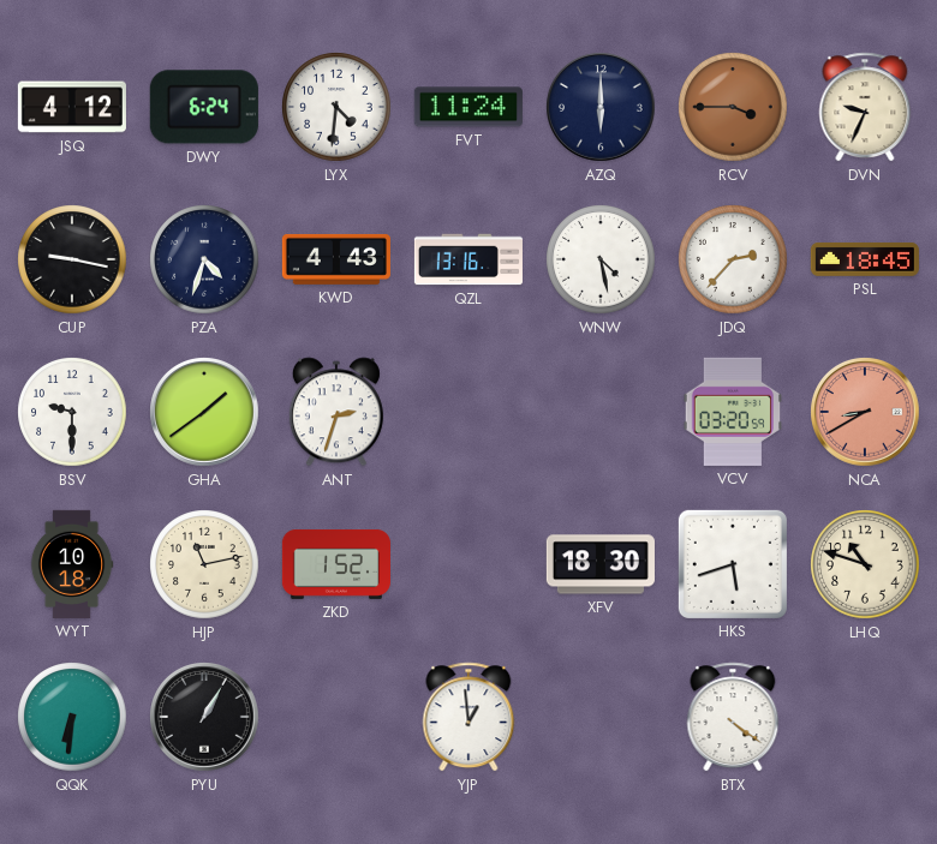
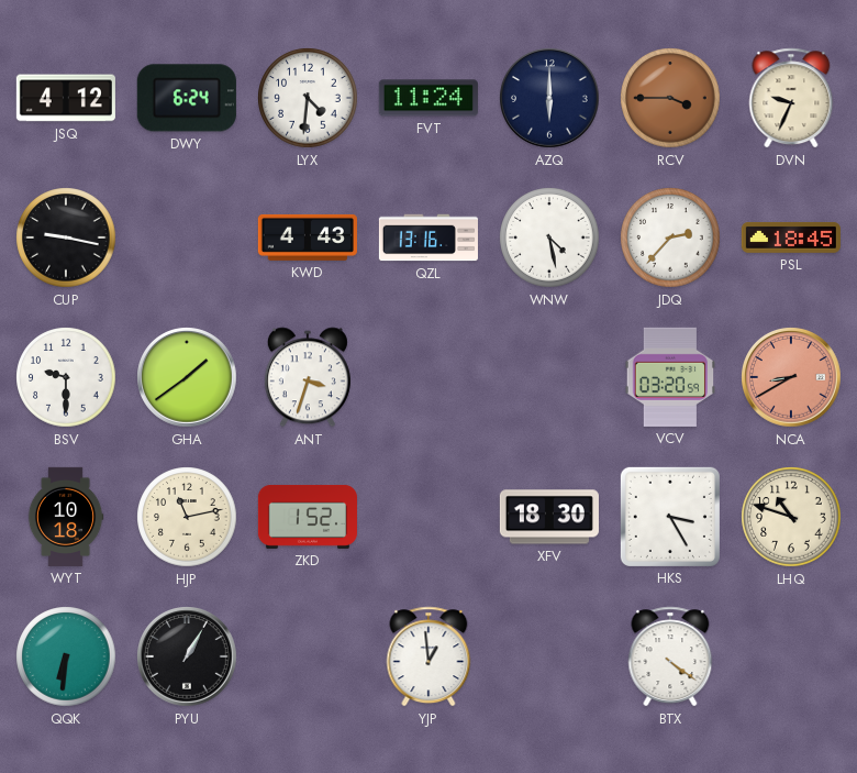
PZA: 4:33 -> none (204, 259)
ANT: 2:33 -> 3:33 (308, 377)
HKS: 5:42 -> 3:25 (670, 517)
